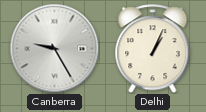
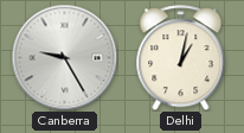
Delhi: 1:04 -> 1:02 (181, 58)
